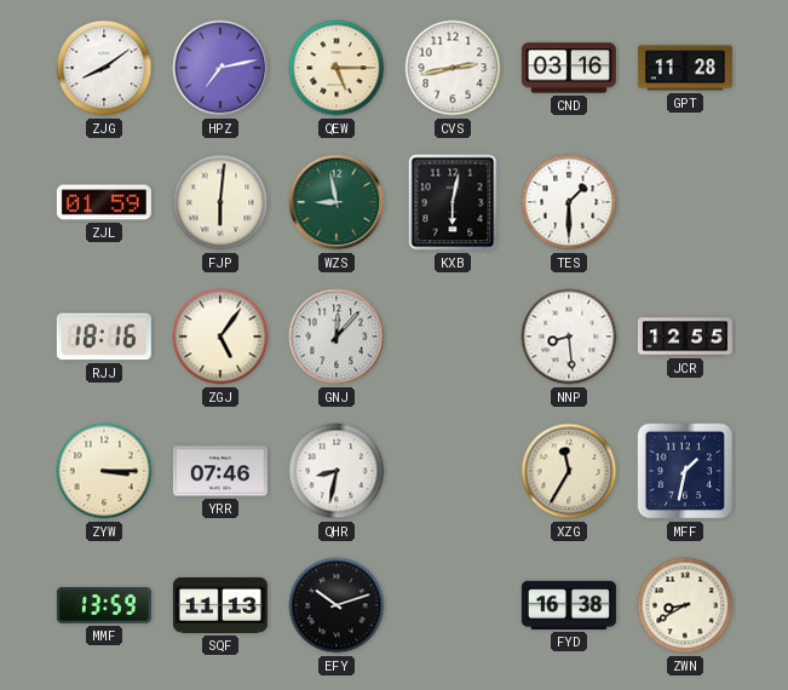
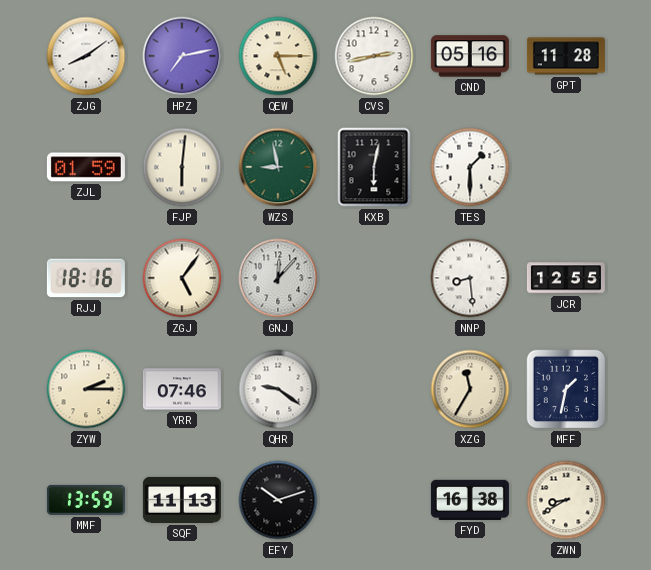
CND: 03:16 -> 05:16 (470, 56)
ZYW: 3:15 -> 2:15 (86, 389)
QHR: 8:32 -> 9:21 (278, 389)
